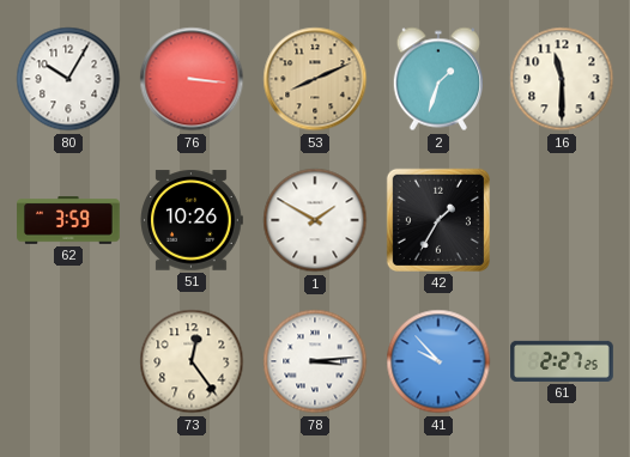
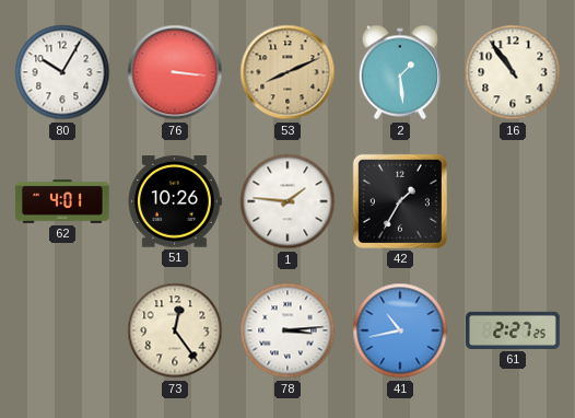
2: 1:33 -> 1:29 (399, 72)
16: 11:30 -> 10:54 (513, 72)
62: 3:59 -> 4:01 (62, 201)
1: 1:50 -> 1:46 (287, 201)
41: 9:53 -> 10:43 (400, 330)
